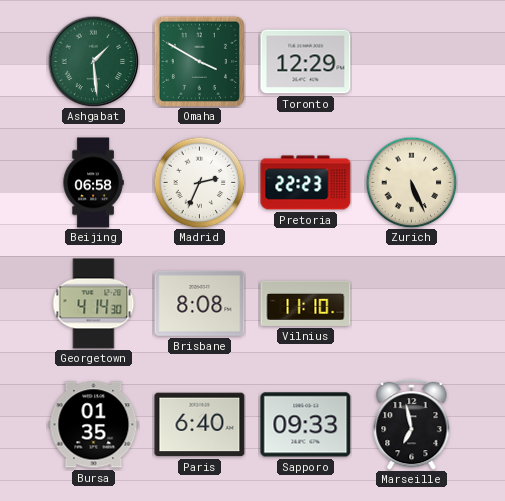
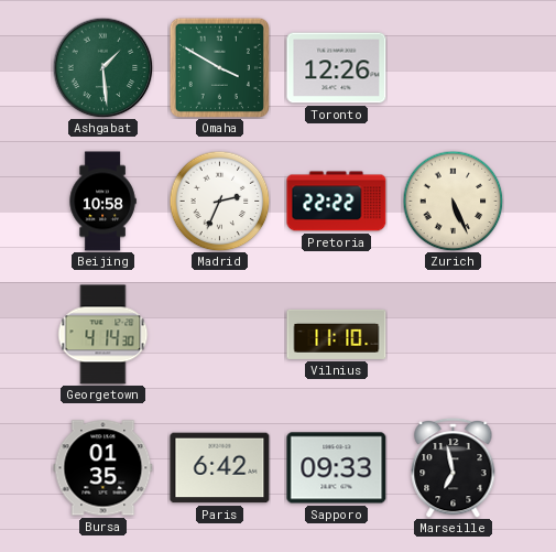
Toronto: 12:29 -> 12:26 (337, 68)
Beijing: 06:58 -> 10:58 (102, 202)
Pretoria: 22:23 -> 22:22 (337, 202)
Brisbane: 8:08 -> none (200, 303)
Paris: 6:40 -> 6:42 (220, 468)
